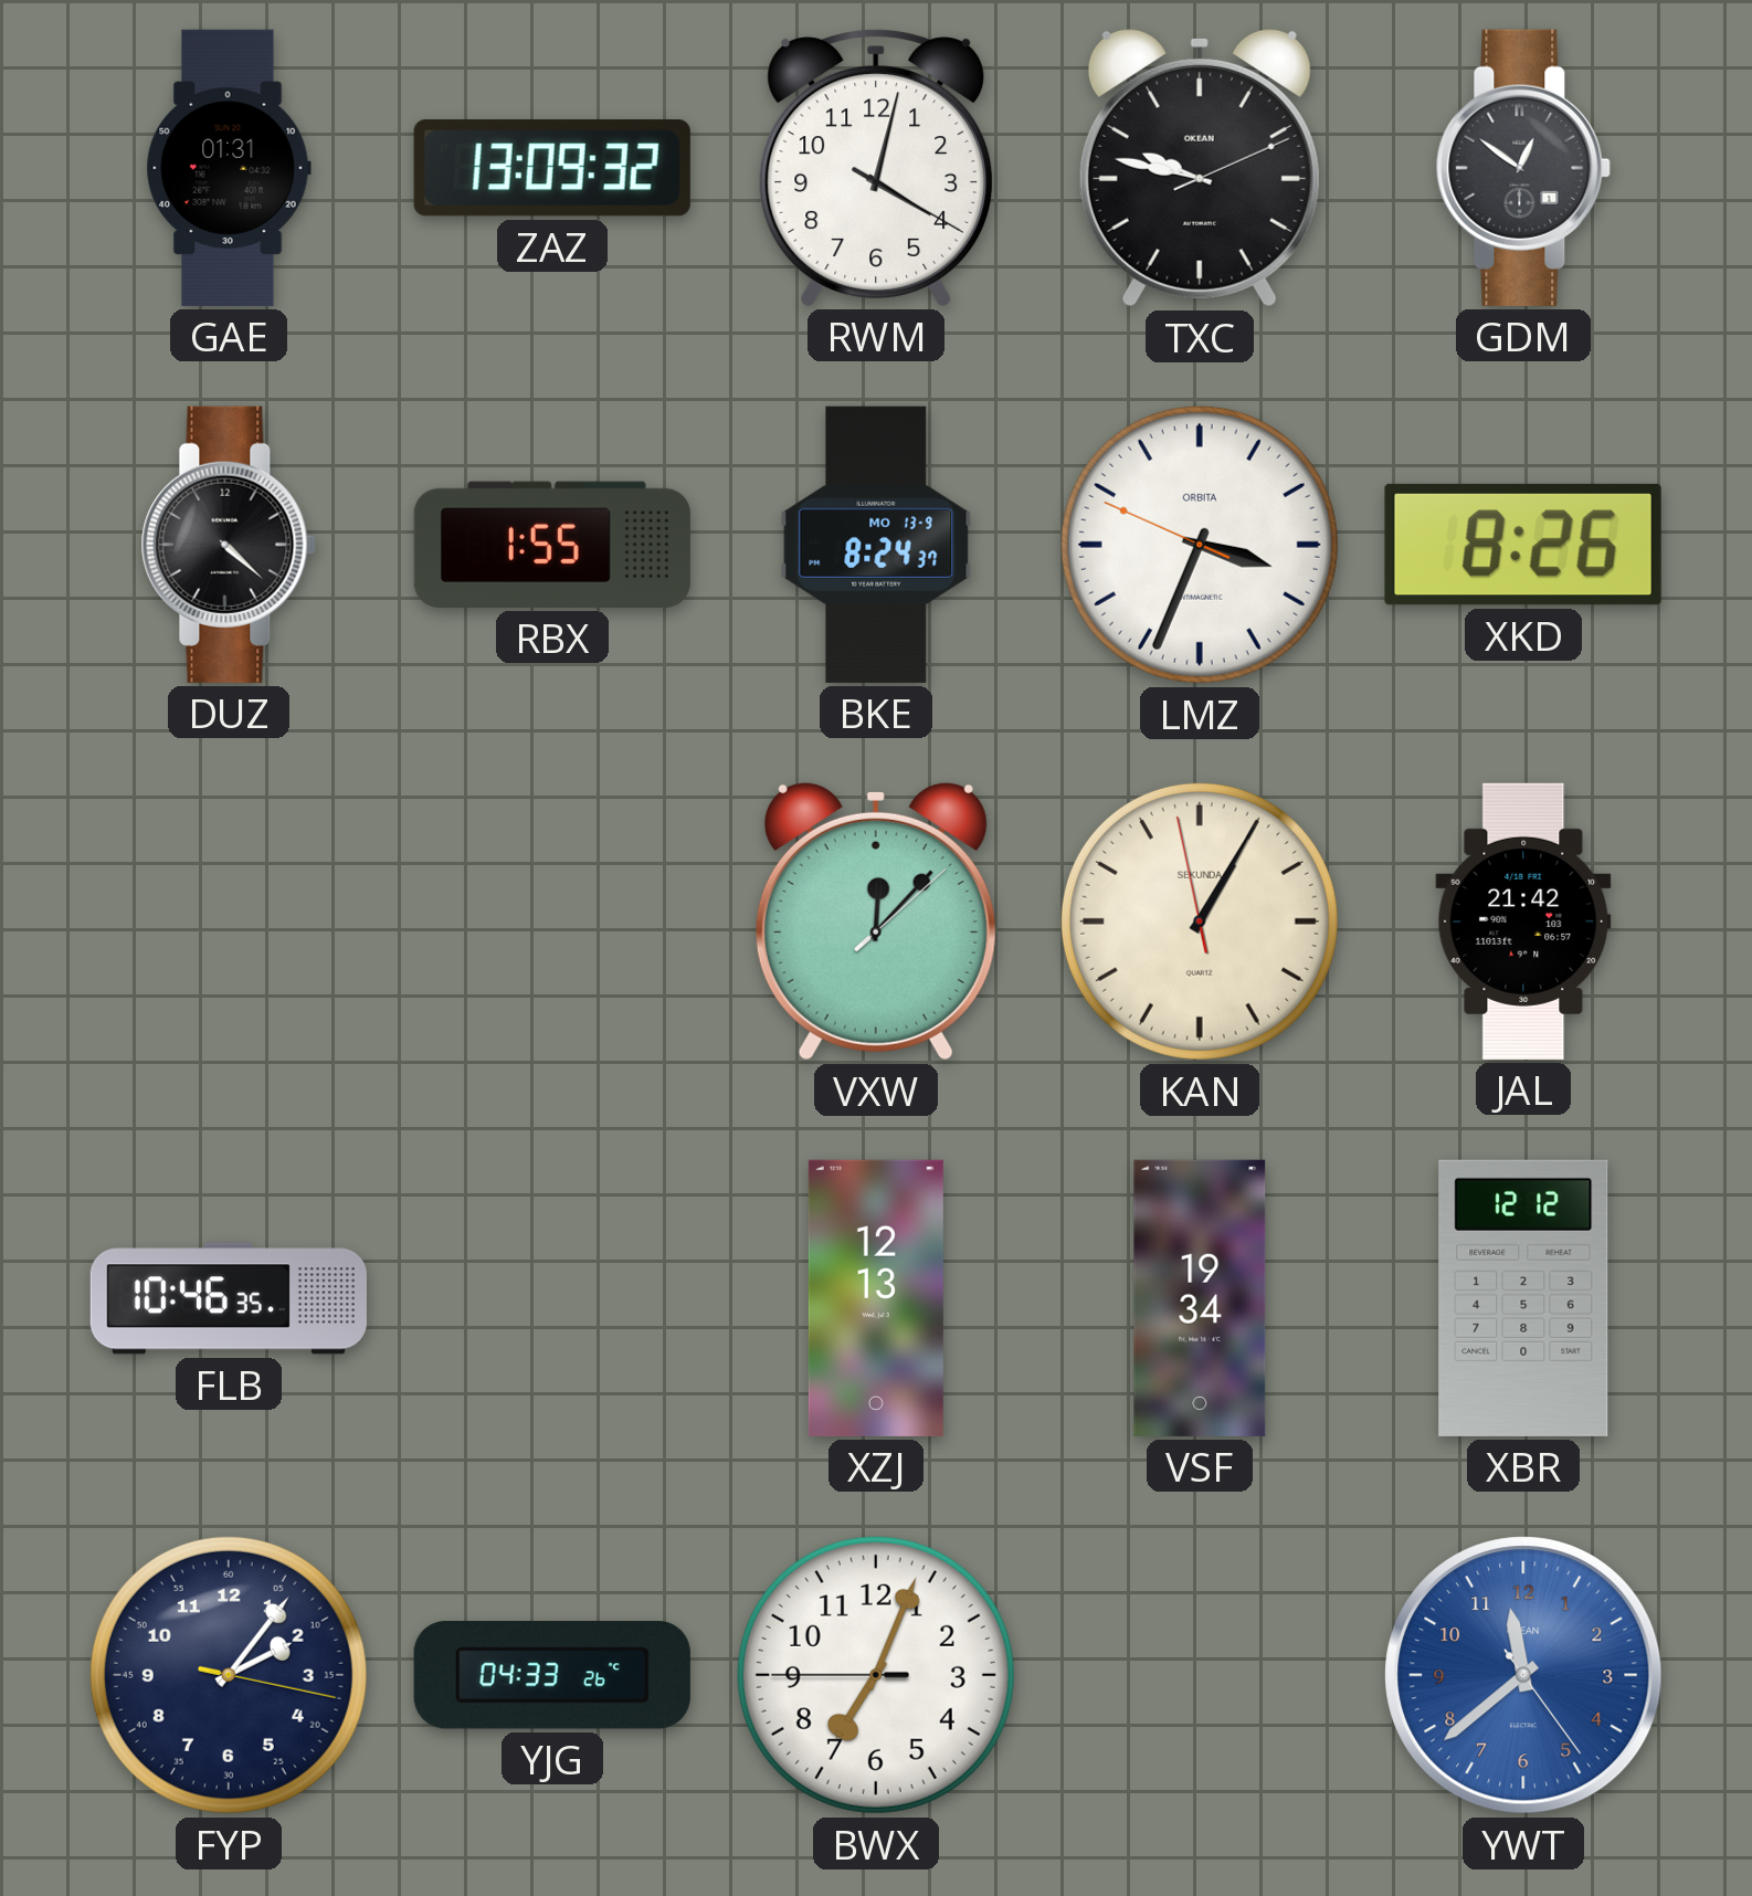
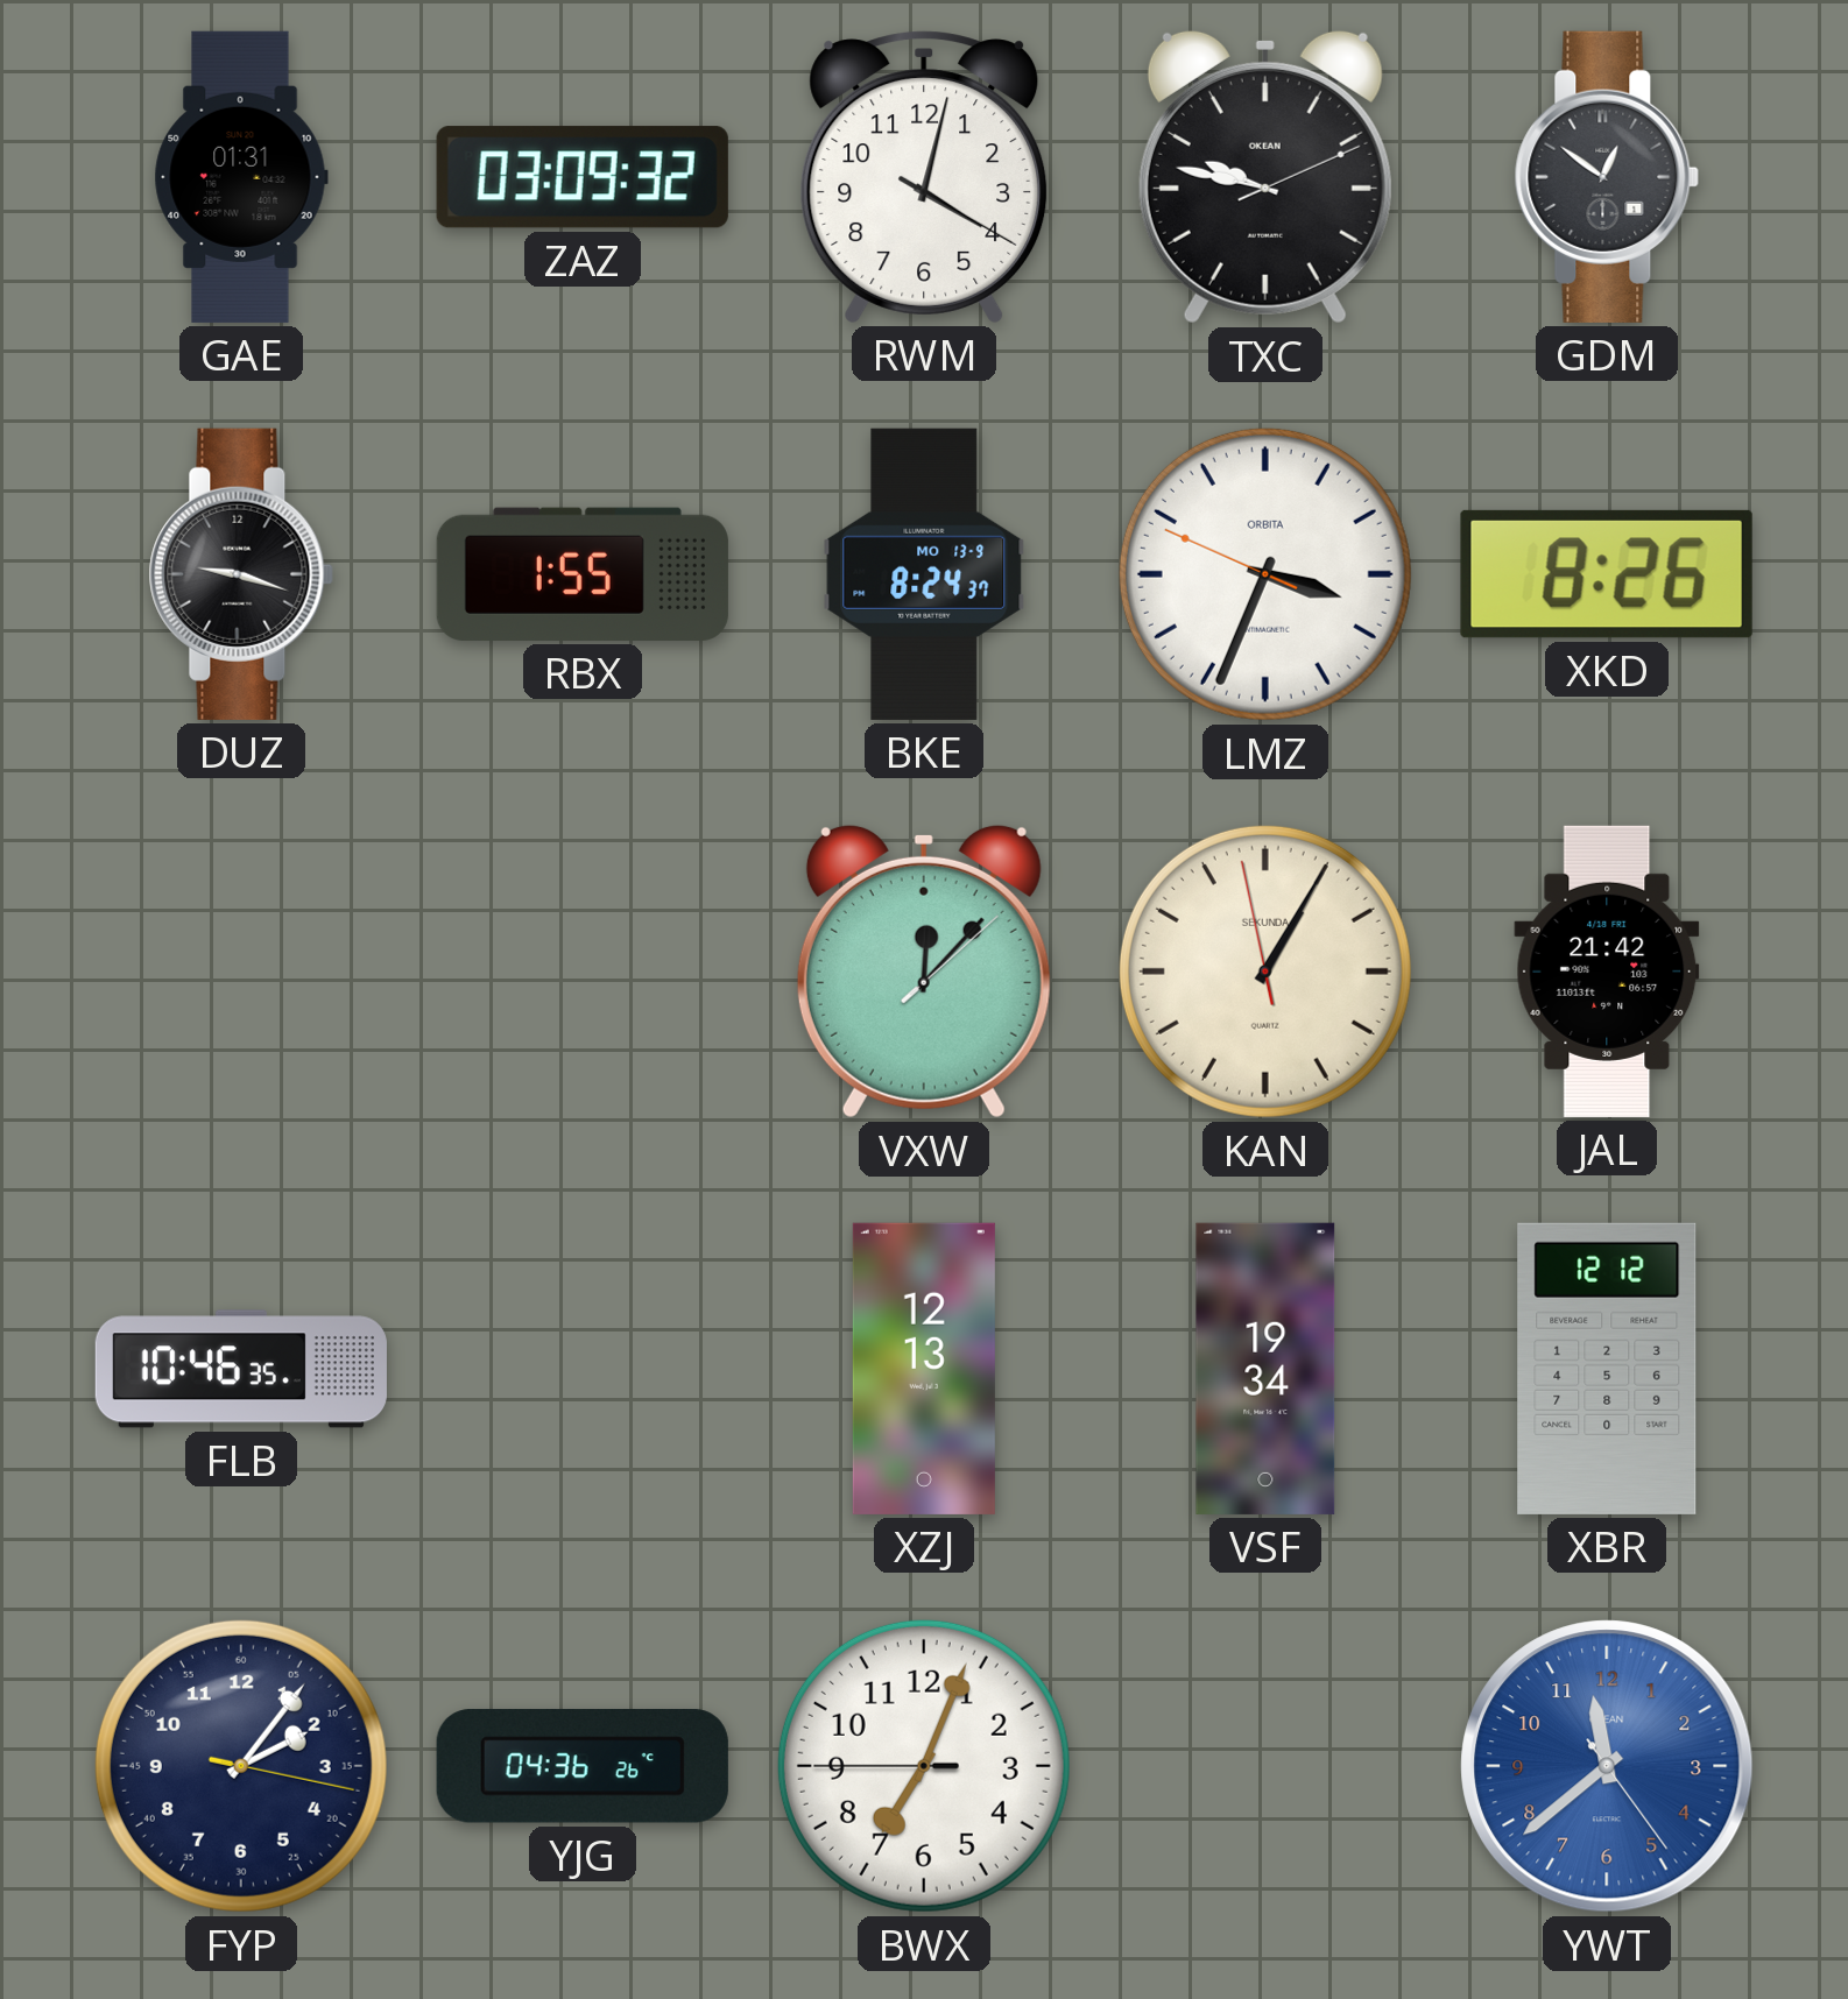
ZAZ: 13:09 -> 03:09 (583, 177)
DUZ: 4:22 -> 9:18 (241, 574)
YJG: 04:33 -> 04:36 (583, 1766)
